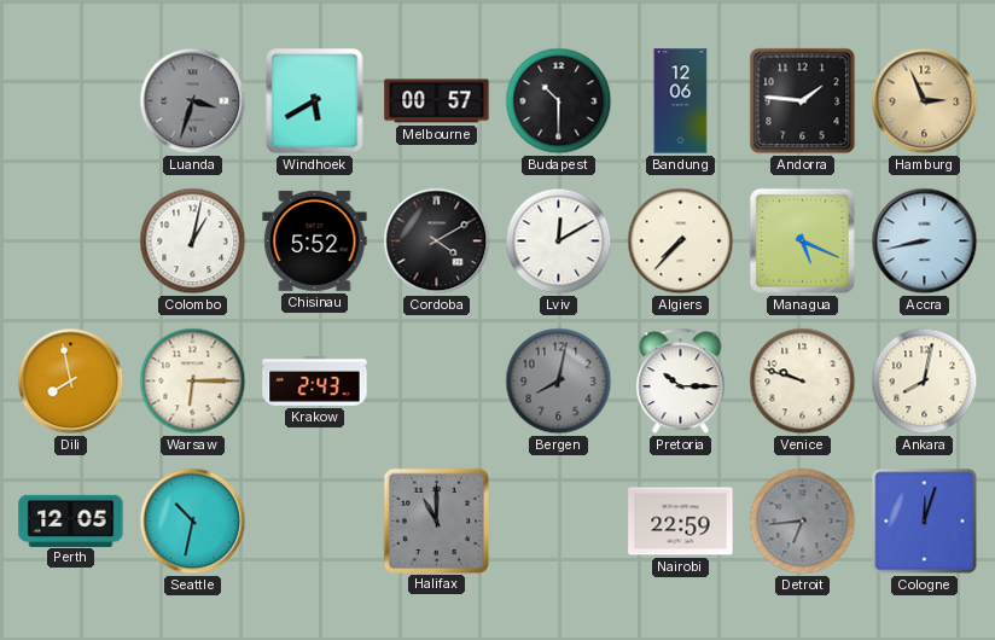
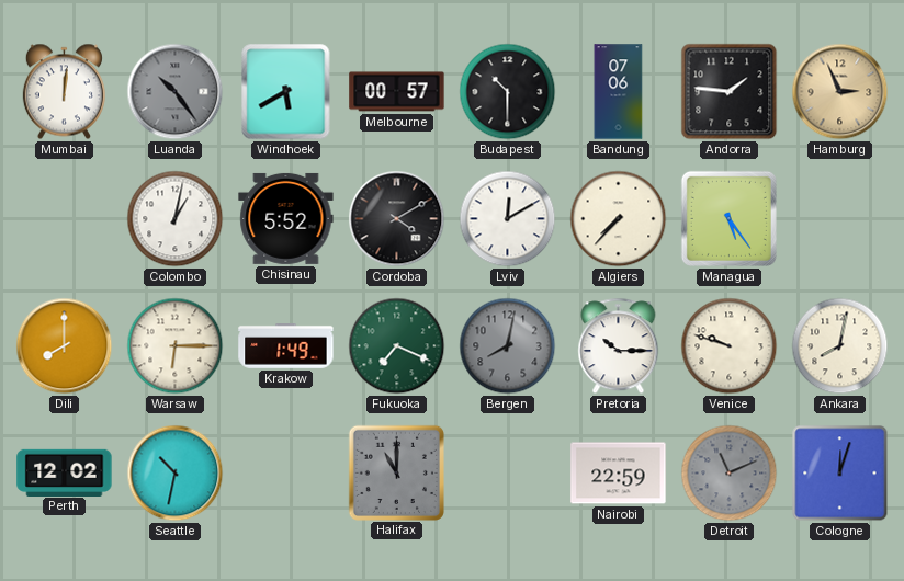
Mumbai: none -> 12:01 (64, 92)
Luanda: 3:33 -> 10:24 (176, 92)
Bandung: 12:06 -> 07:06 (619, 92)
Managua: 5:19 -> 5:24 (728, 218)
Accra: 8:43 -> none (925, 242)
Dili: 7:58 -> 8:00 (65, 346)
Krakow: 2:43 -> 1:49 (286, 346)
Fukuoka: none -> 7:19 (397, 346)
Perth: 12:05 -> 12:02 (65, 472)
Detroit: 6:44 -> 11:11 (730, 474)
